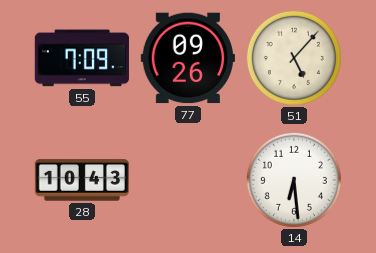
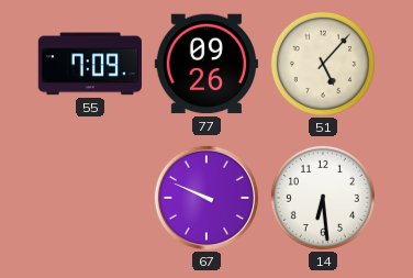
28: 10:43 -> none (82, 180)
67: none -> 9:49 (206, 198)
